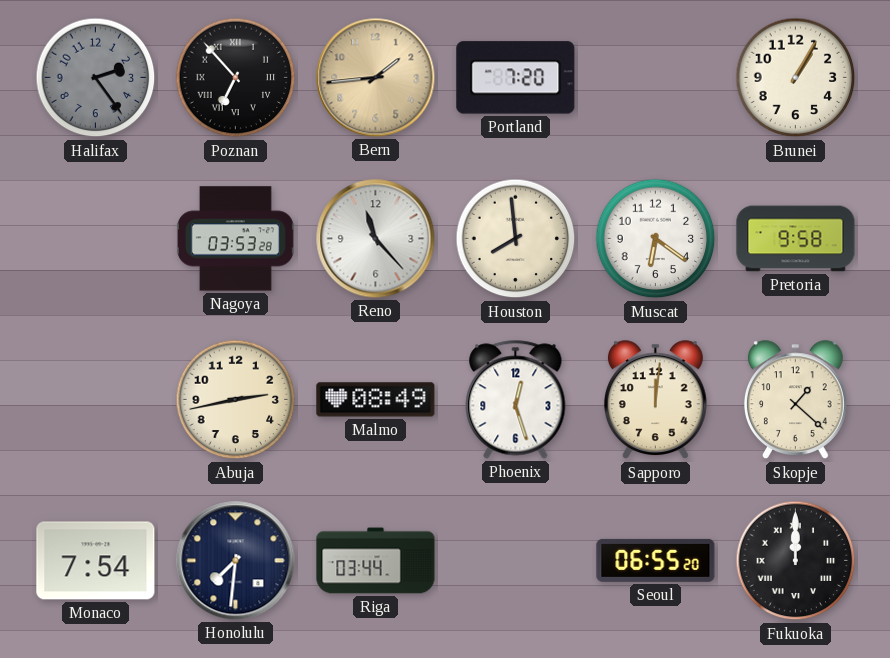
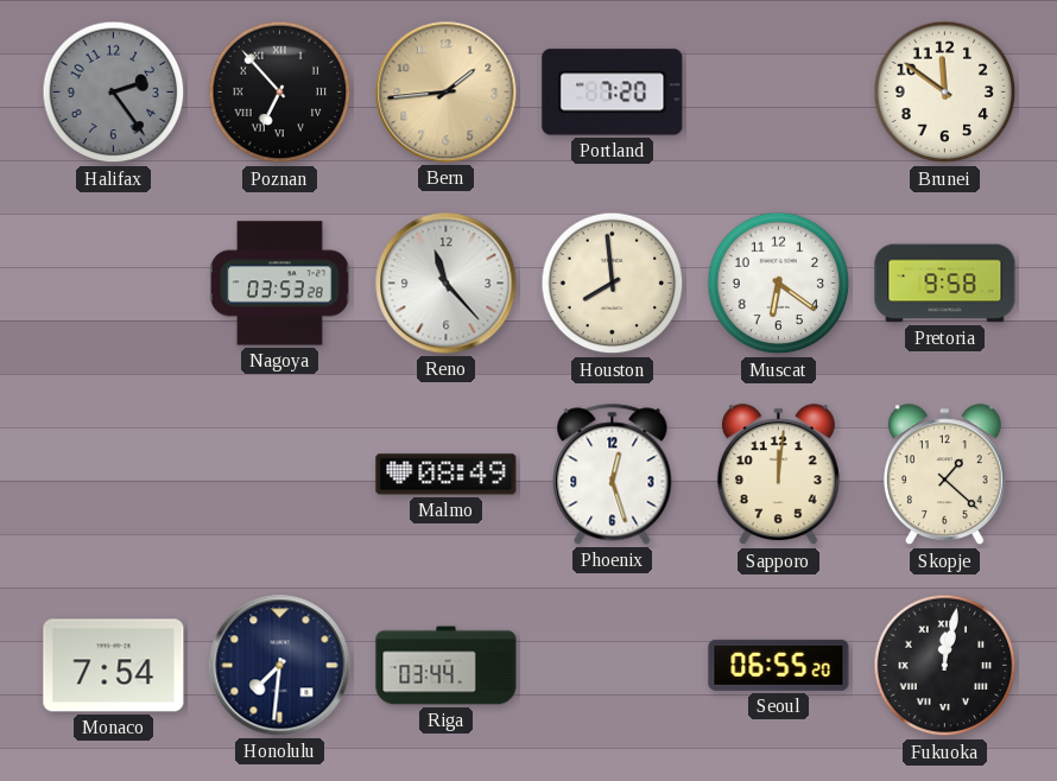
Brunei: 1:05 -> 11:51 (945, 93)
Abuja: 2:43 -> none (236, 400)
Fukuoka: 12:00 -> 12:02 (945, 666)
